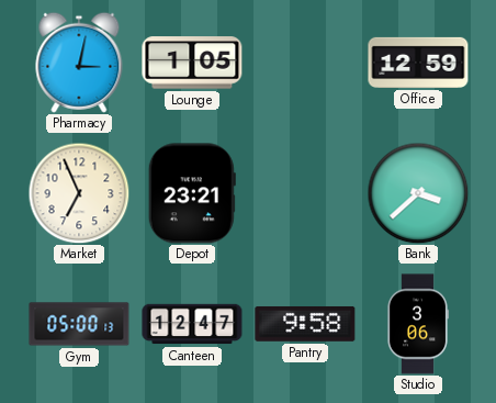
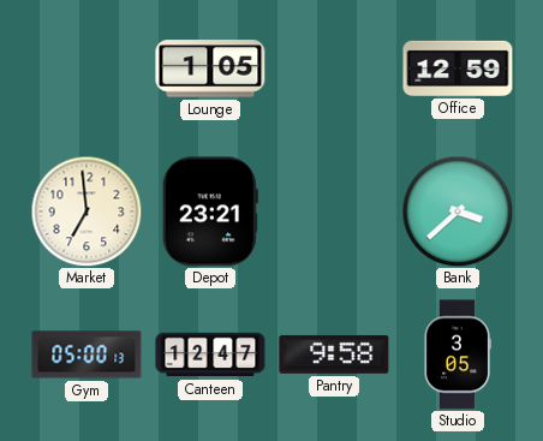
Pharmacy: 3:02 -> none (79, 63)
Market: 6:56 -> 6:59 (86, 211)
Studio: 3:06 -> 3:05 (457, 354)
